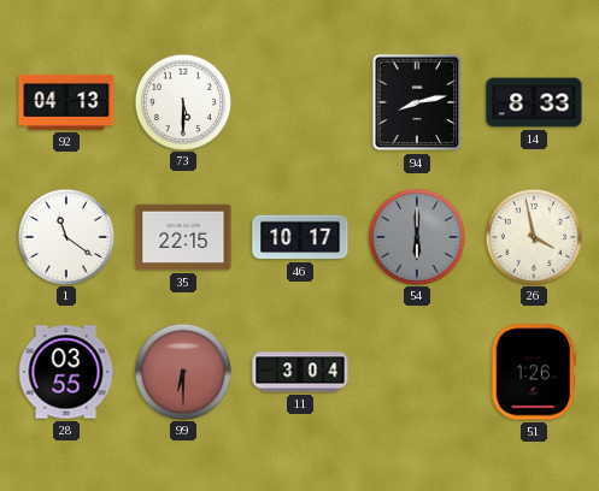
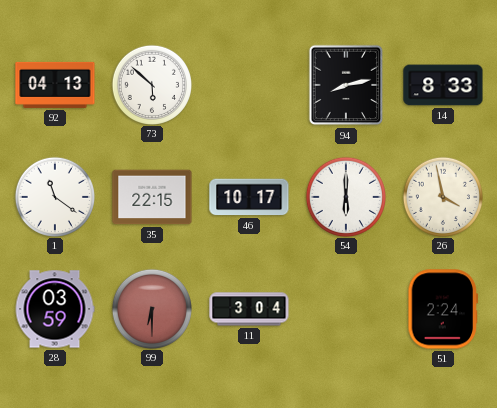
73: 5:30 -> 5:52 (151, 84)
54 dial: grey -> white (345, 196)
28: 03:55 -> 03:59 (55, 309)
51: 1:26 -> 2:24 (443, 309)
